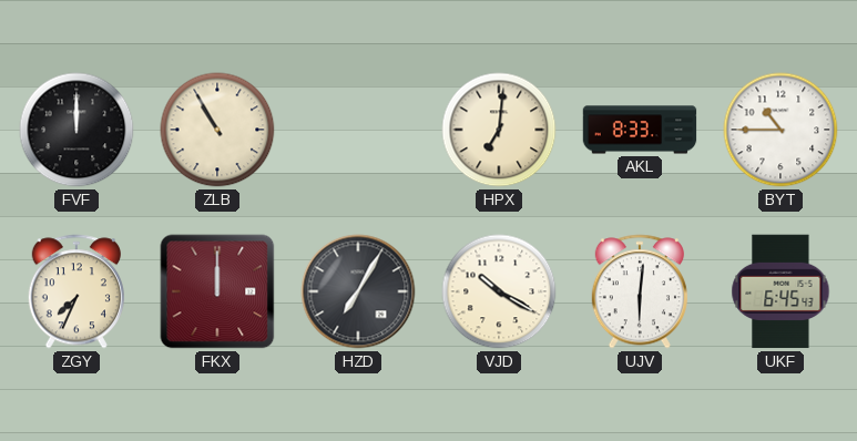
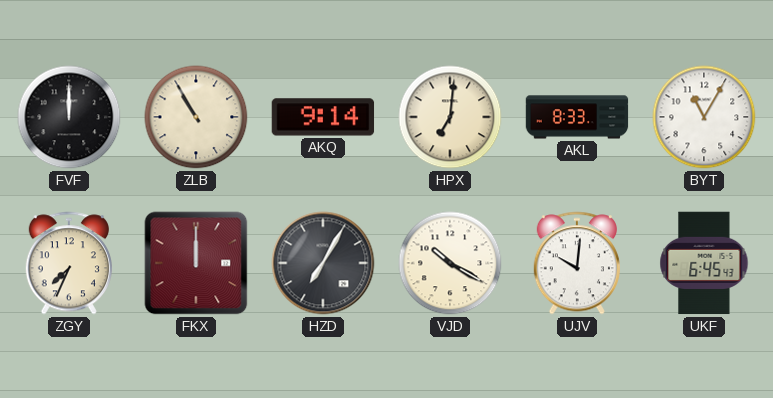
AKQ: none -> 9:14 (323, 117)
BYT: 10:45 -> 11:05 (704, 117)
UJV: 6:01 -> 10:01 (577, 263)
